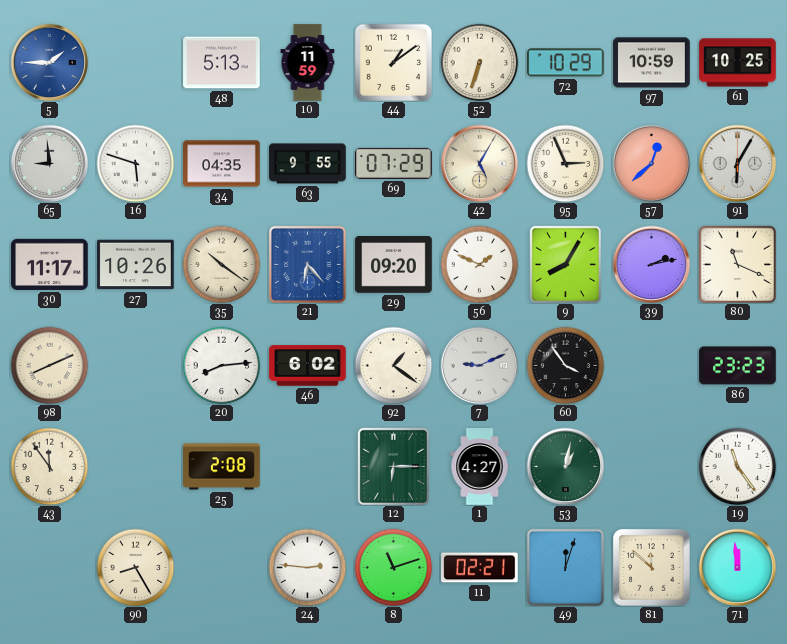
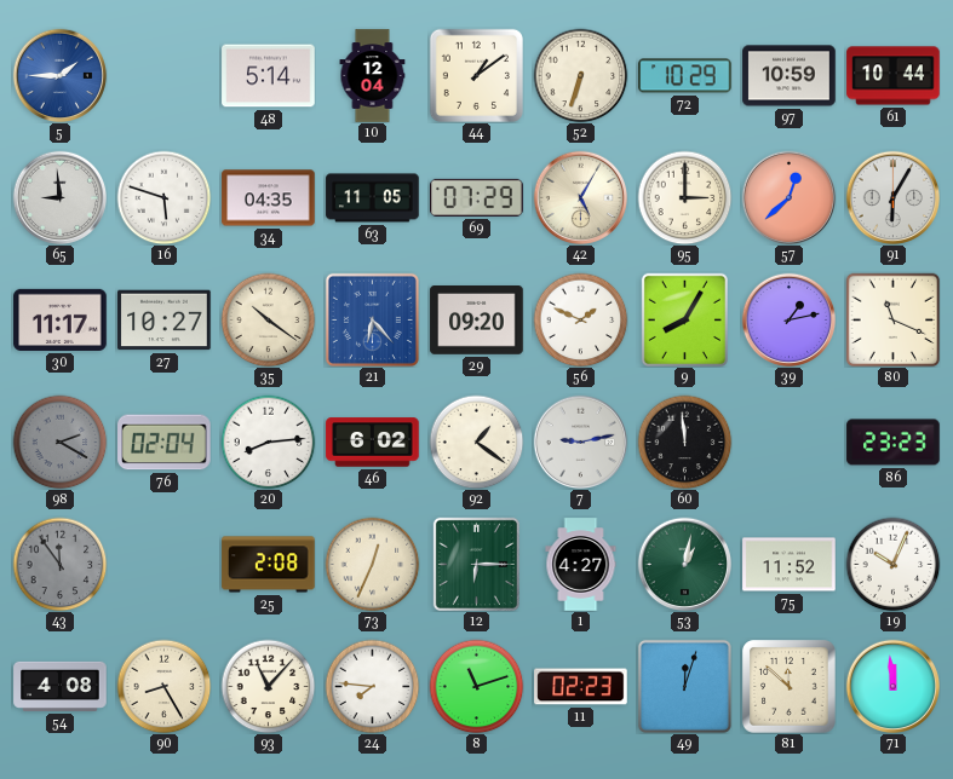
48: 5:13 -> 5:14 (269, 76)
10: 11:59 -> 12:04 (373, 76)
61: 10:25 -> 10:44 (894, 76)
63: 9:55 -> 11:05 (373, 198)
95: 2:56 -> 3:00 (684, 197)
27: 10:26 -> 10:27 (165, 321)
39: 2:13 -> 1:13 (788, 319)
98: 8:11 -> 2:20 (59, 442)
98 dial: cream -> grey (59, 442)
76: none -> 02:04 (165, 443)
7: 9:11 -> 9:13 (580, 442)
60: 3:54 -> 11:59 (684, 442)
43 dial: cream -> grey (59, 564)
73: none -> 12:34 (372, 564)
75: none -> 11:52 (790, 565)
19: 11:24 -> 10:04 (892, 564)
54: none -> 4:08 (61, 686)
93: none -> 11:07 (268, 686)
24: 2:46 -> 7:46 (372, 686)
11: 02:21 -> 02:23 (581, 687)
